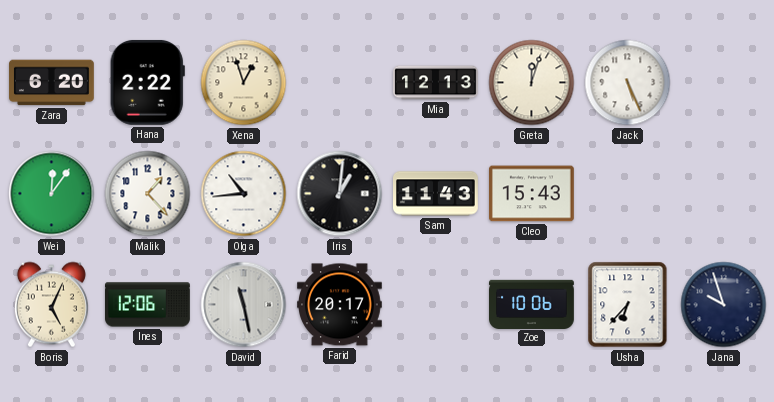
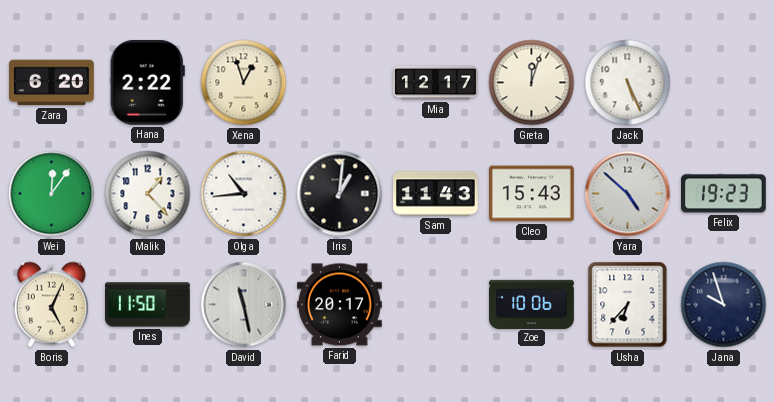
Mia: 12:13 -> 12:17 (436, 83)
Yara: none -> 4:52 (628, 194)
Felix: none -> 19:23 (724, 194)
Ines: 12:06 -> 11:50 (148, 305)
